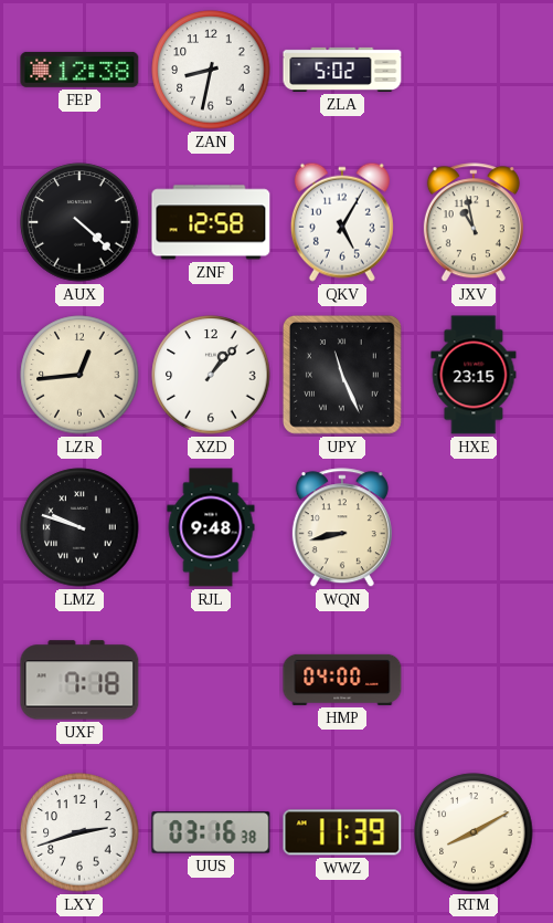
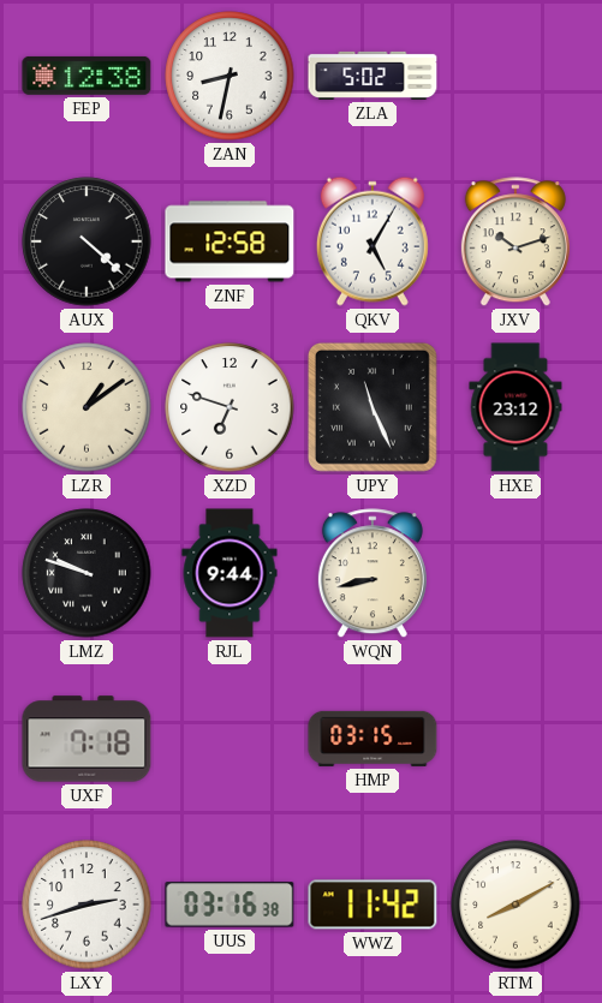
JXV: 10:58 -> 10:12 (515, 243)
LZR: 12:44 -> 1:09 (87, 407)
XZD: 1:07 -> 6:48 (230, 407)
HXE: 23:15 -> 23:12 (515, 407)
RJL: 9:48 -> 9:44 (230, 573)
HMP: 04:00 -> 03:15 (372, 739)
WWZ: 11:39 -> 11:42 (372, 905)
